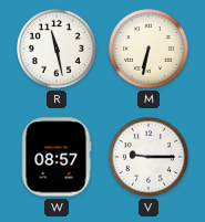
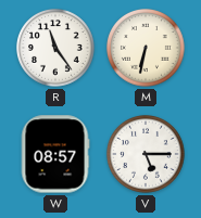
R: 11:28 -> 11:24 (56, 49)
V: 9:15 -> 5:15 (147, 155)
